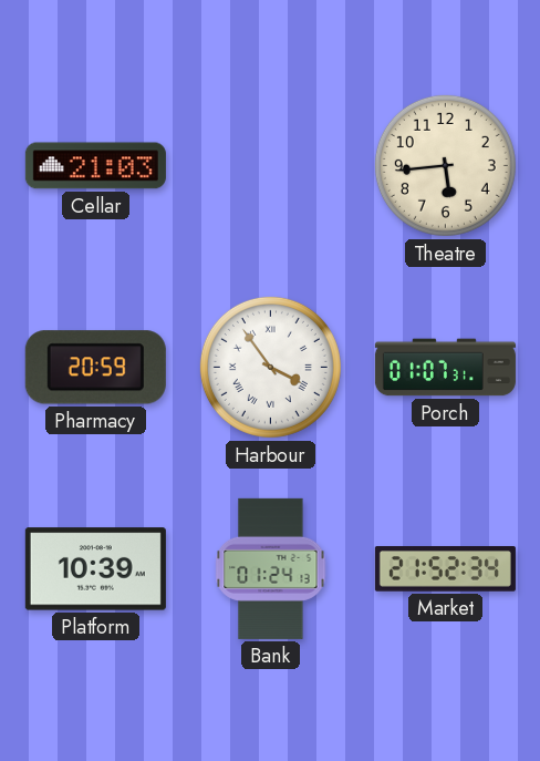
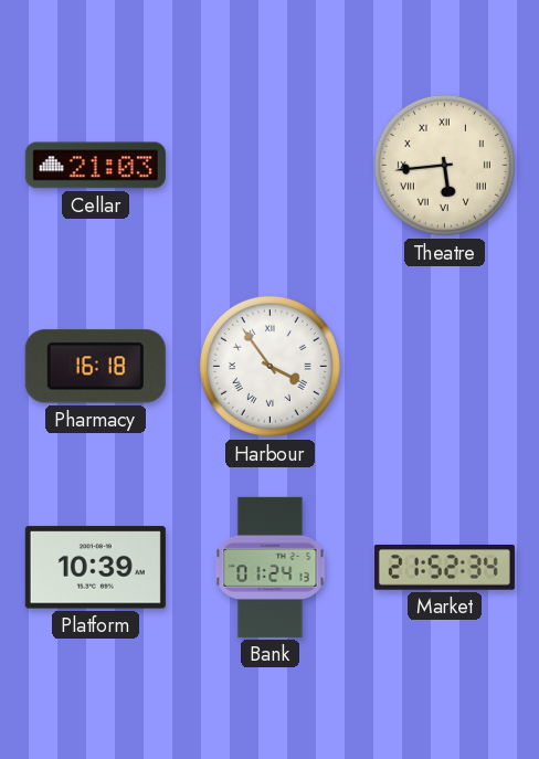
Theatre numerals: Arabic -> Roman (444, 165)
Pharmacy: 20:59 -> 16:18 (95, 367)
Porch: 01:07 -> none (445, 368)
